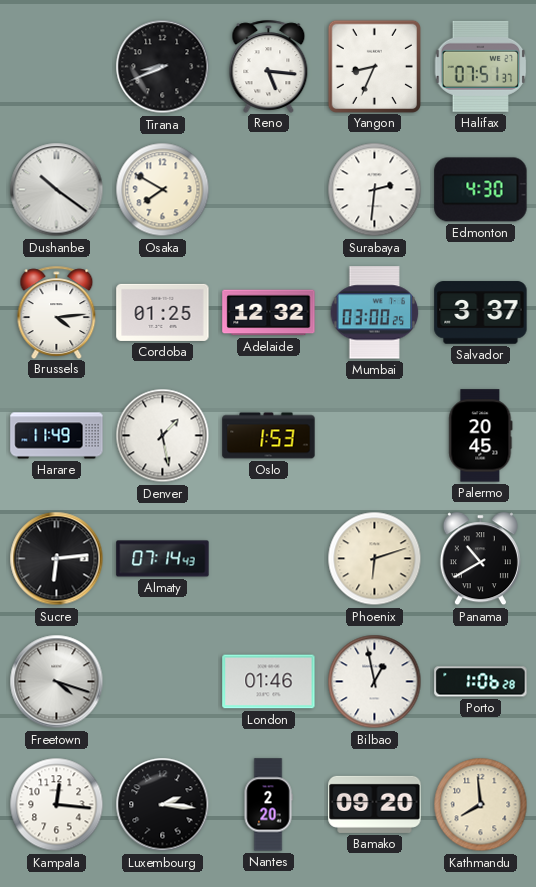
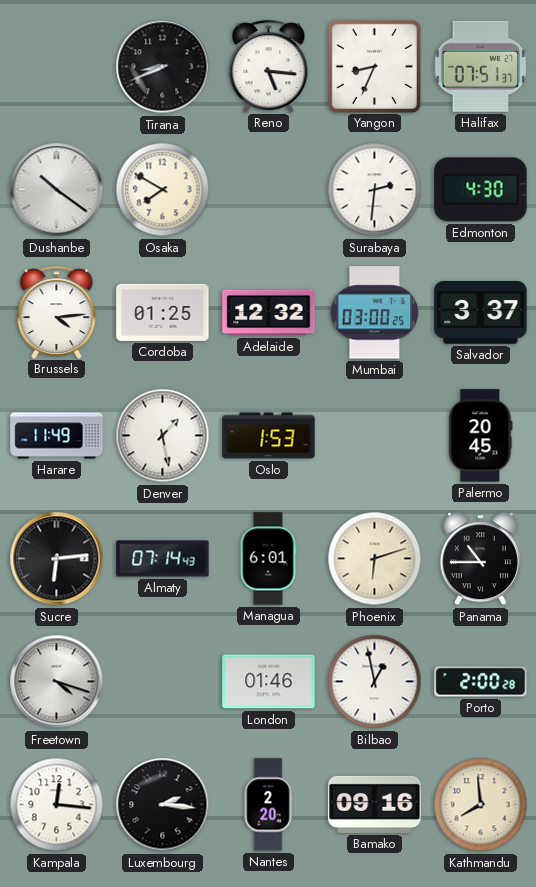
Managua: none -> 6:01 (268, 559)
Panama: 10:40 -> 10:45 (480, 559)
Porto: 1:06 -> 2:00 (481, 682)
Bamako: 09:20 -> 09:16 (375, 804)
